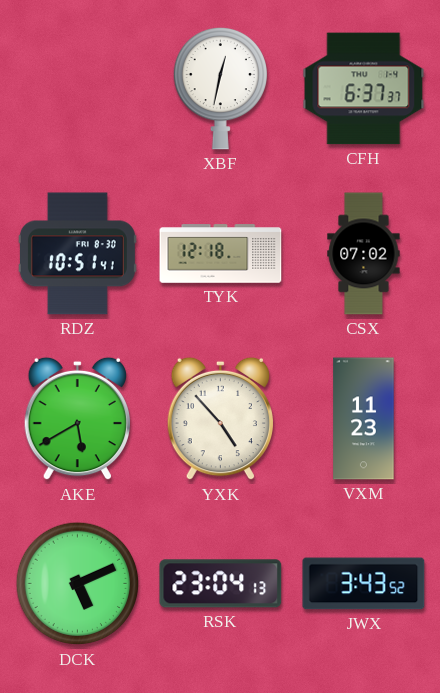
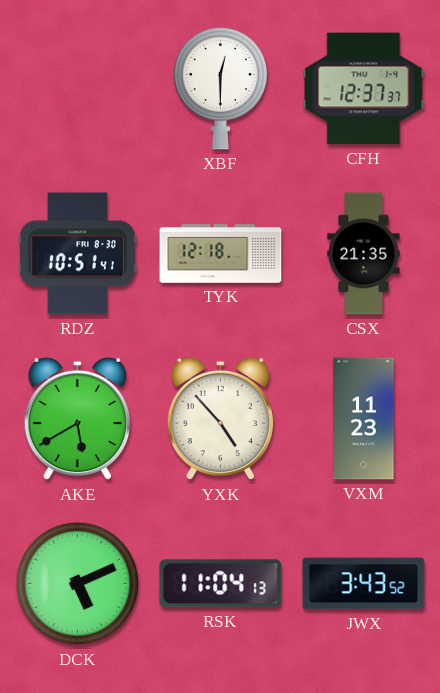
XBF: 12:32 -> 12:30 (220, 88)
CFH: 6:37 -> 12:37 (364, 89)
CSX: 07:02 -> 21:35 (364, 254)
RSK: 23:04 -> 11:04 (221, 584)
